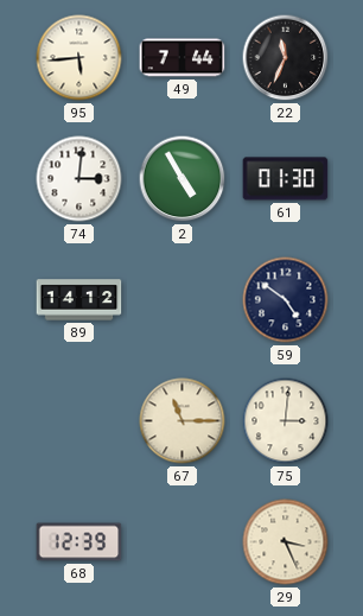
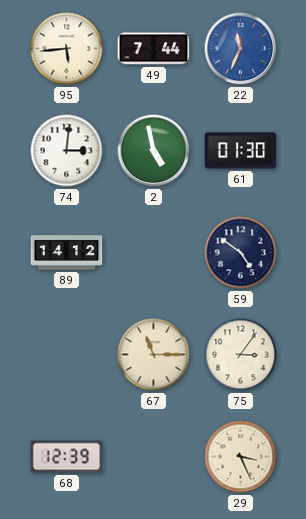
22 dial: black -> blue (241, 49)
2: 4:55 -> 4:58 (154, 151)
75: 3:01 -> 3:06 (241, 355)
